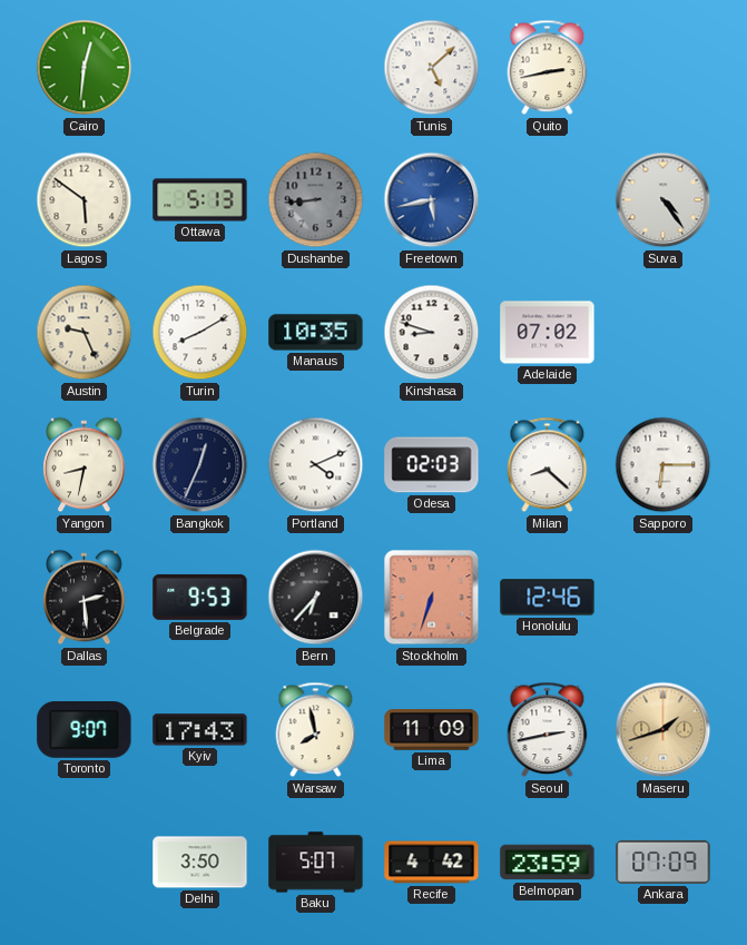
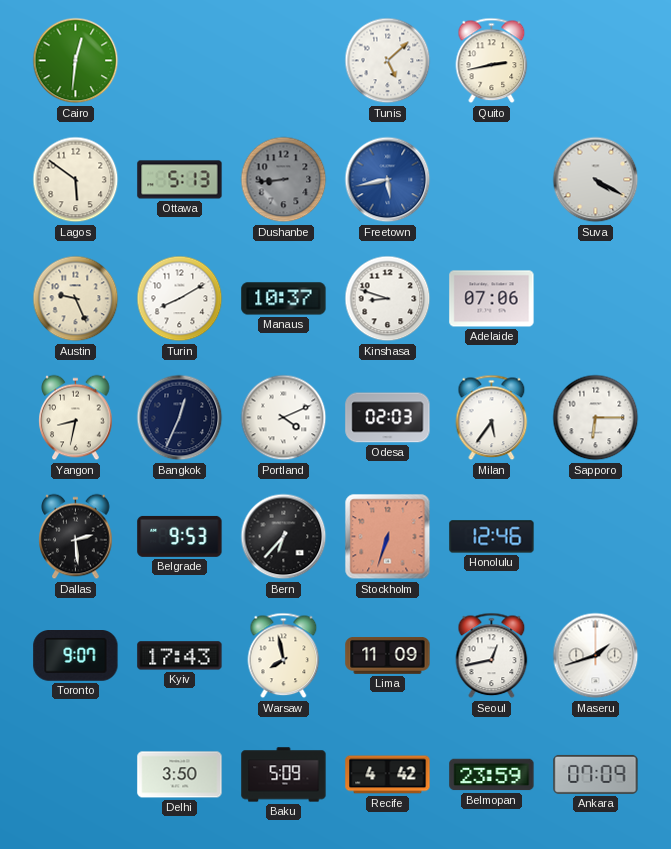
Suva: 4:24 -> 4:20 (596, 180)
Manaus: 10:35 -> 10:37 (284, 299)
Adelaide: 07:02 -> 07:06 (492, 299)
Milan: 8:22 -> 5:36 (492, 418)
Seoul: 2:43 -> 12:43 (492, 656)
Maseru dial: champagne -> white (596, 656)
Baku: 5:07 -> 5:09 (284, 775)
